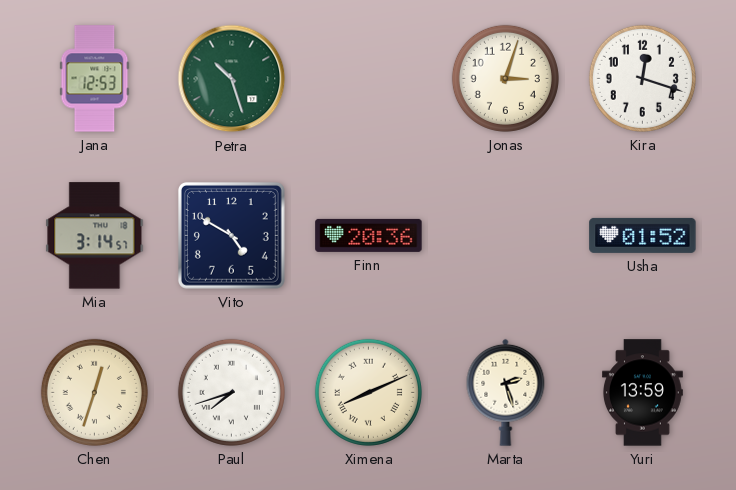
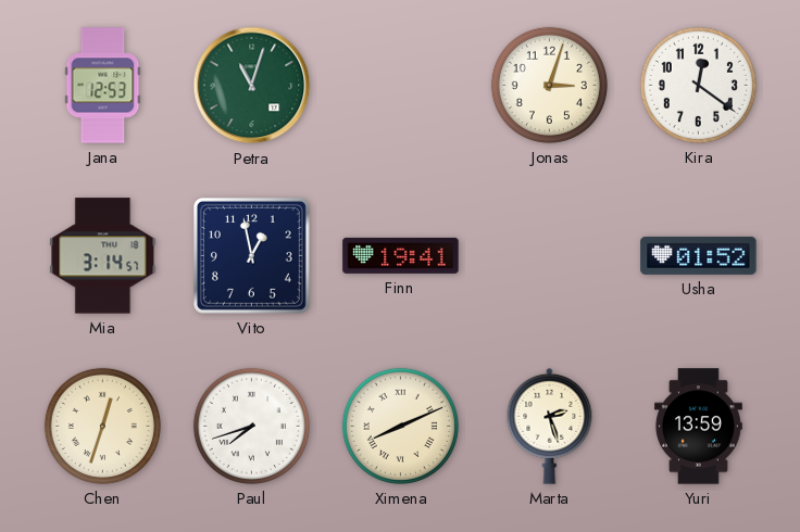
Petra: 10:27 -> 11:03 (252, 86)
Kira: 12:18 -> 12:21 (698, 85)
Vito: 4:50 -> 12:58 (251, 255)
Finn: 20:36 -> 19:41 (401, 255)
